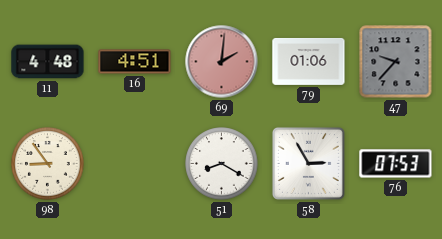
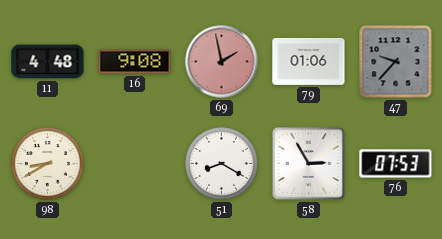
16: 4:51 -> 9:08 (135, 62)
69: 2:01 -> 1:58 (222, 62)
98: 8:54 -> 8:40 (48, 164)
